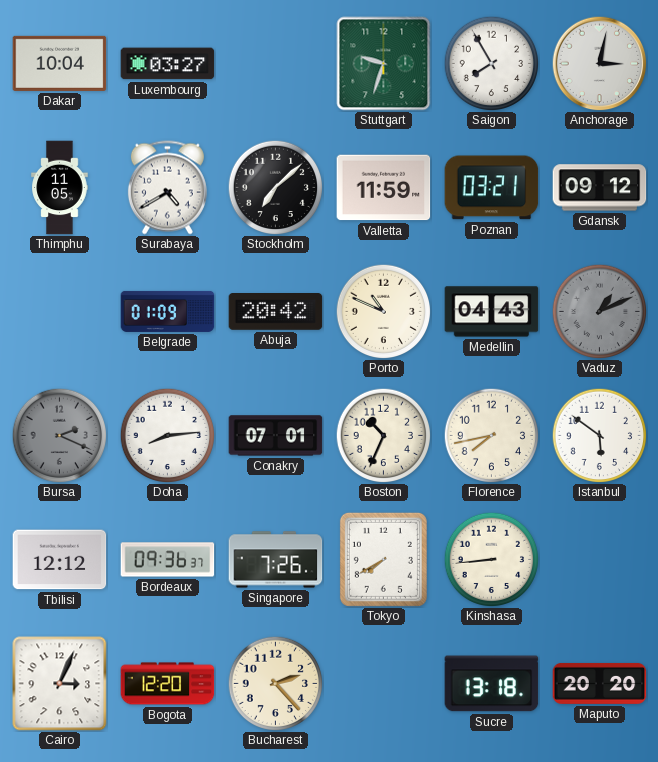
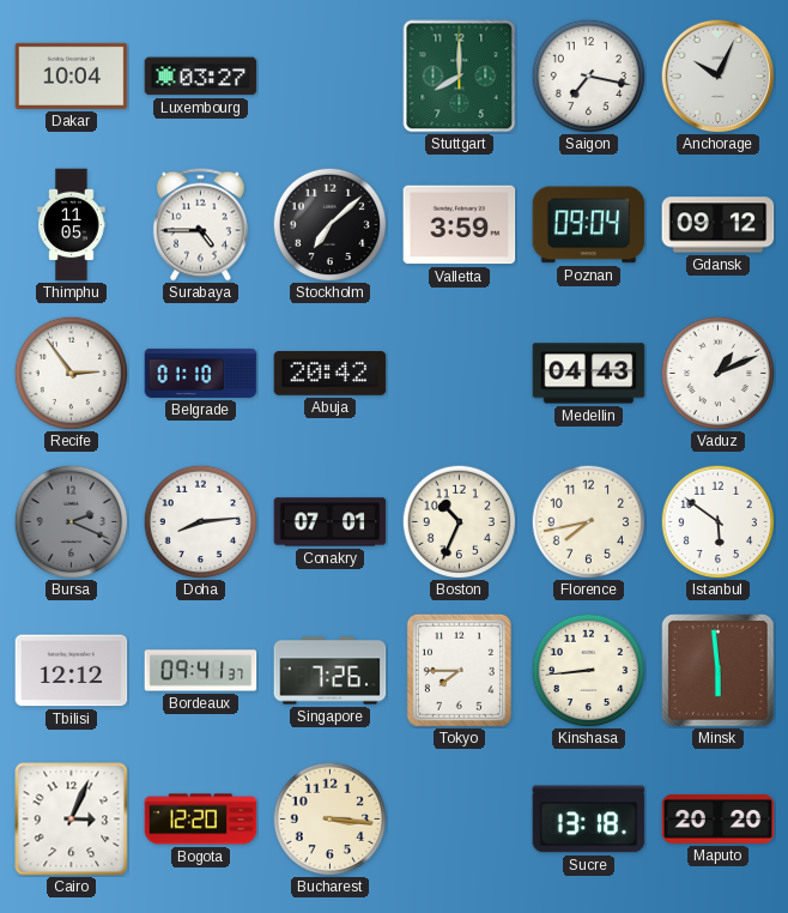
Stuttgart: 9:33 -> 8:00 (460, 77)
Saigon: 7:55 -> 7:17 (588, 75)
Anchorage: 3:02 -> 10:04 (717, 75)
Surabaya: 4:40 -> 4:45 (200, 225)
Valletta: 11:59 -> 3:59 (460, 225)
Poznan: 03:21 -> 09:04 (589, 225)
Recife: none -> 2:54 (71, 373)
Belgrade: 01:09 -> 01:10 (201, 373)
Porto: 10:49 -> none (383, 311)
Vaduz dial: grey -> white (717, 373)
Bordeaux: 09:36 -> 09:41 (201, 671)
Tokyo: 7:40 -> 7:45 (459, 670)
Minsk: none -> 5:59 (719, 671)
Bucharest: 2:23 -> 3:16 (329, 818)
